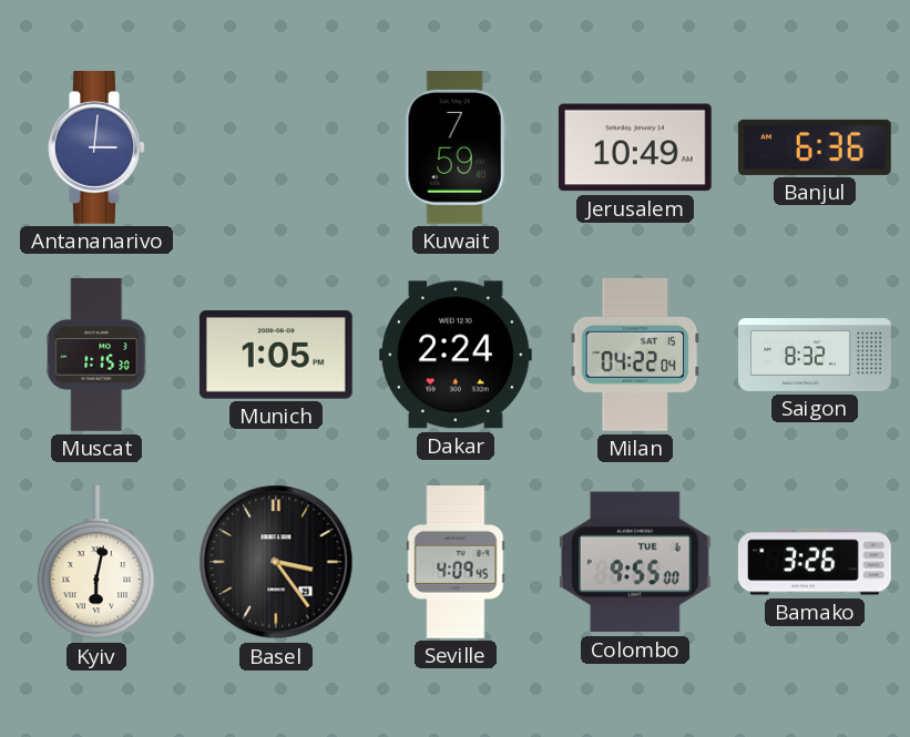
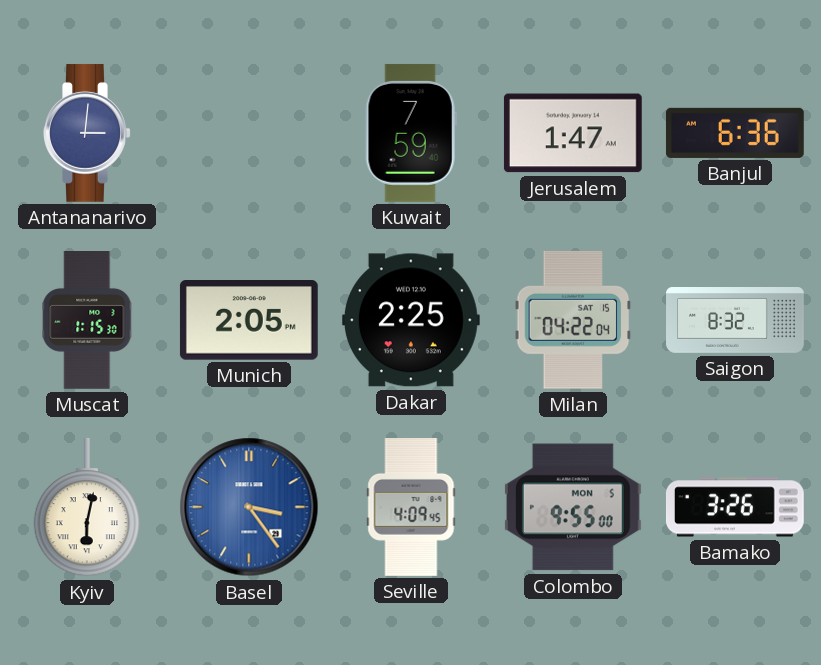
Jerusalem: 10:49 -> 1:47 (573, 133)
Munich: 1:05 -> 2:05 (249, 320)
Dakar: 2:24 -> 2:25 (411, 320)
Basel dial: black -> blue (249, 507)
Colombo date: TUE 6 -> MON 5 (573, 507)
